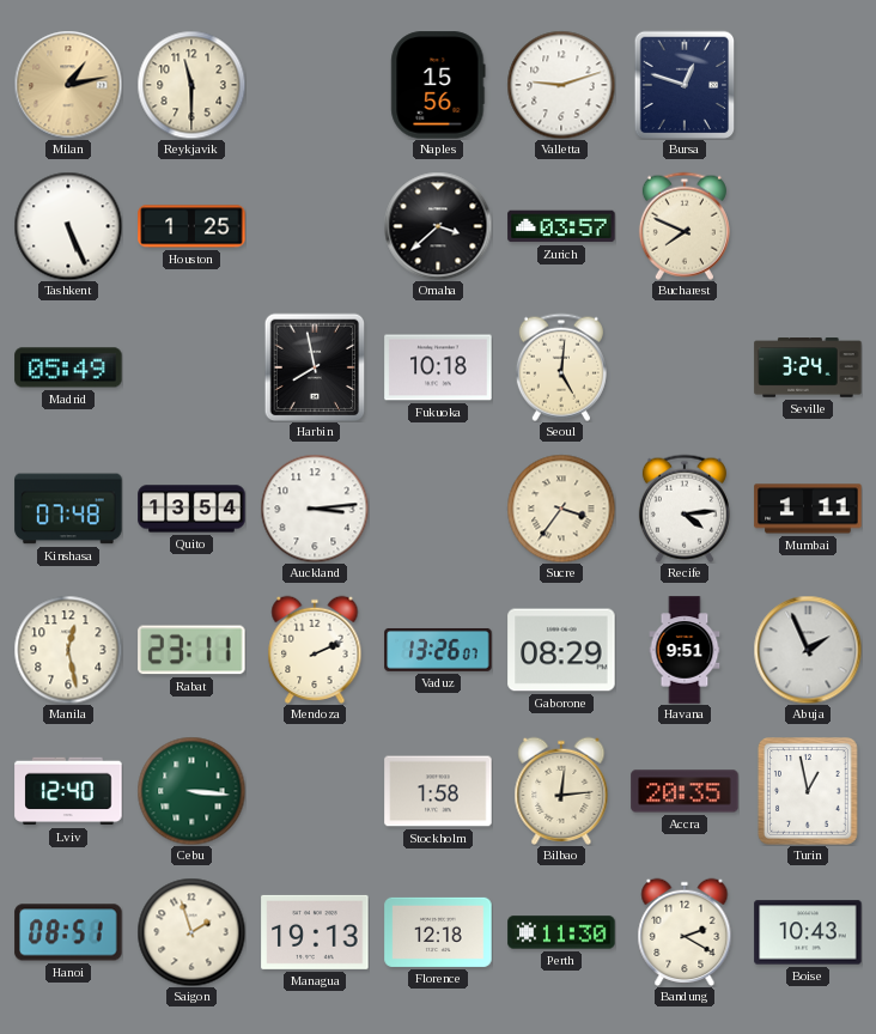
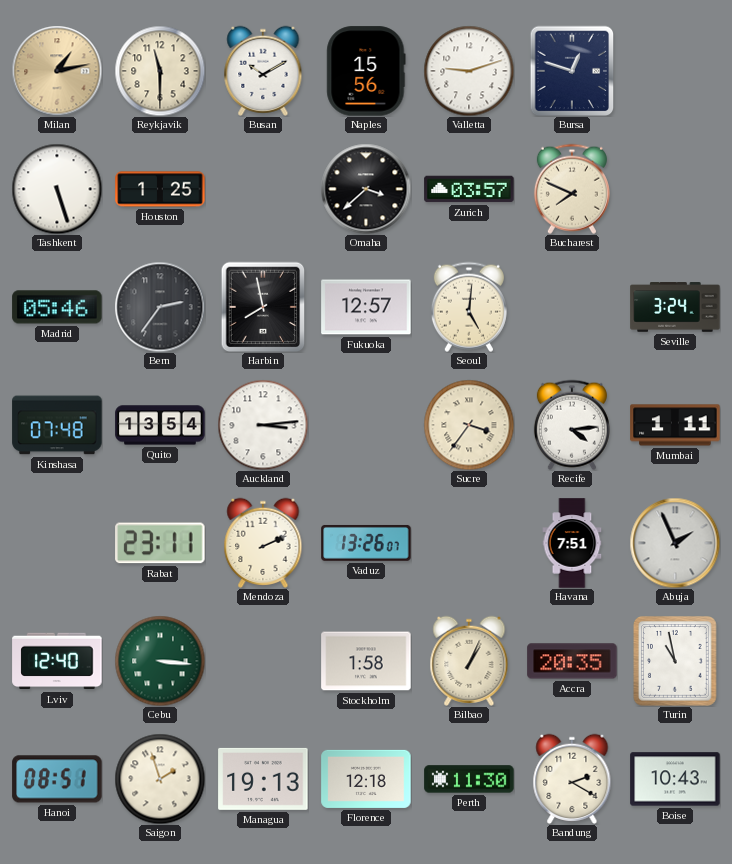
Busan: none -> 10:10 (263, 71)
Tashkent: 5:26 -> 5:27 (57, 189)
Madrid: 05:49 -> 05:46 (57, 307)
Bern: none -> 2:36 (160, 307)
Fukuoka: 10:18 -> 12:57 (366, 307)
Manila: 12:28 -> none (68, 650)
Gaborone: 08:29 -> none (561, 650)
Havana: 9:51 -> 7:51 (572, 543)
Bilbao: 12:14 -> 1:04 (469, 661)
Turin: 12:58 -> 10:58 (676, 662)
